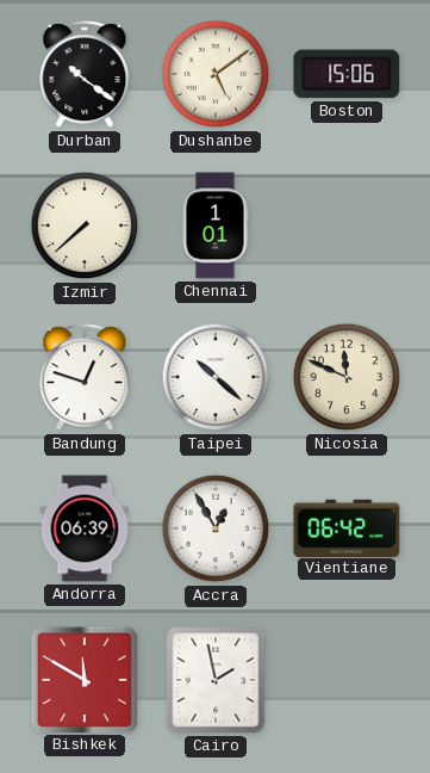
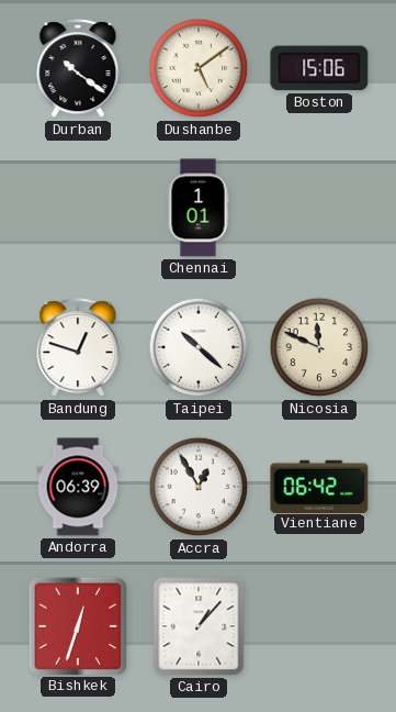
Izmir: 7:38 -> none (85, 225)
Bishkek: 11:50 -> 12:33 (77, 625)
Cairo: 1:58 -> 1:07 (199, 626)
